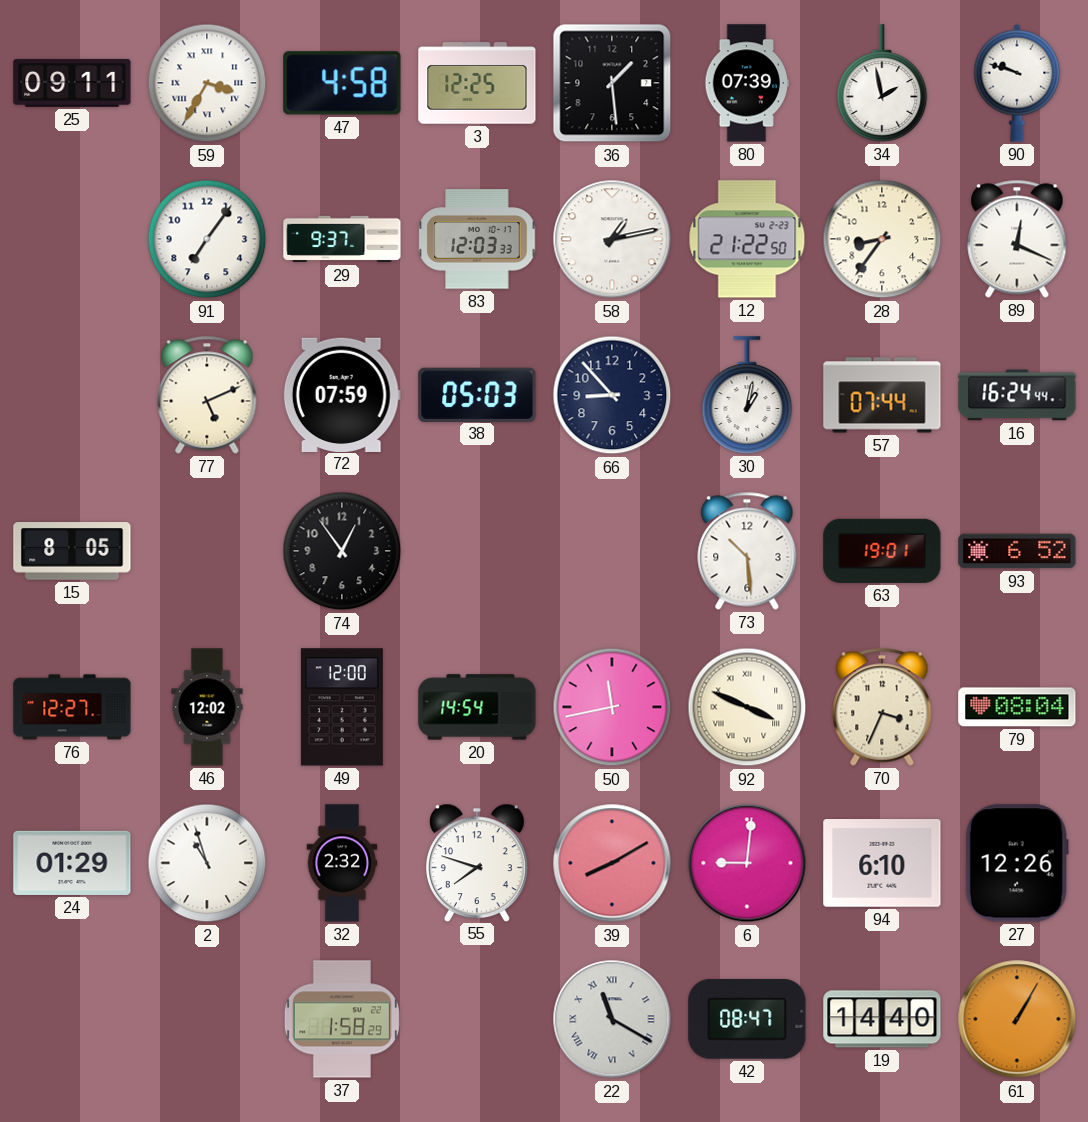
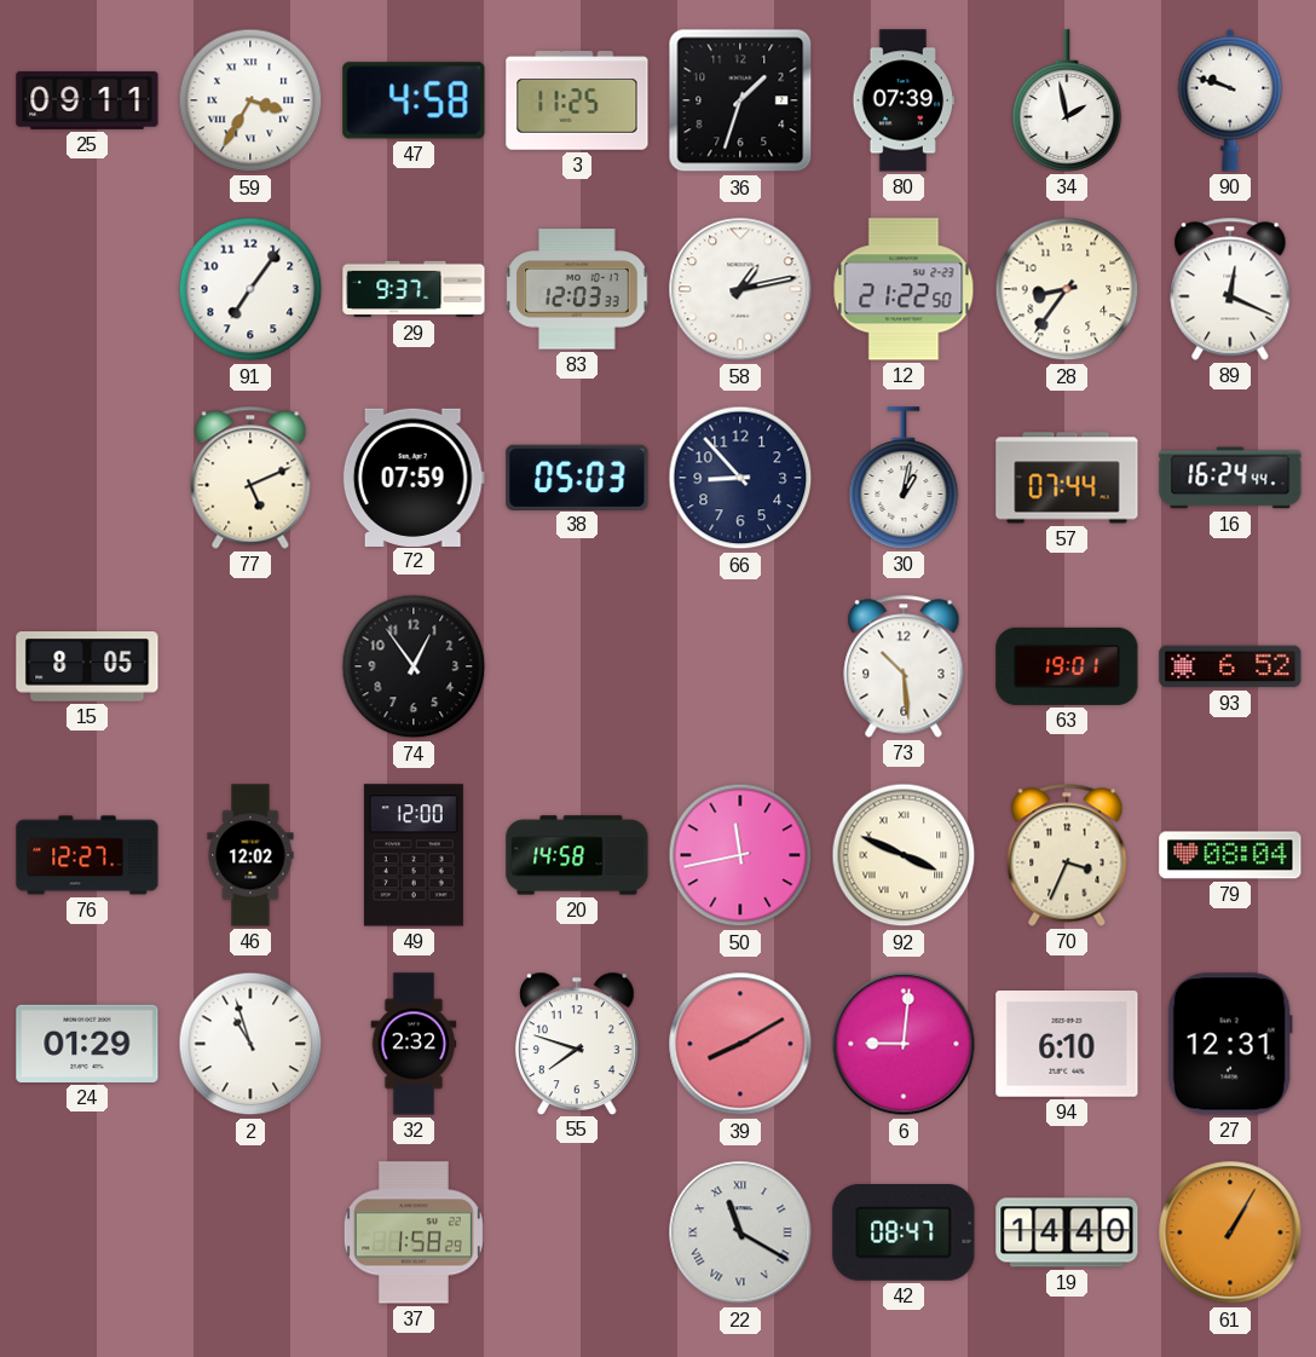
3: 12:25 -> 11:25 (577, 100)
36: 1:29 -> 1:33 (740, 100)
20: 14:54 -> 14:58 (577, 855)
27: 12:26 -> 12:31 (1230, 1044)
